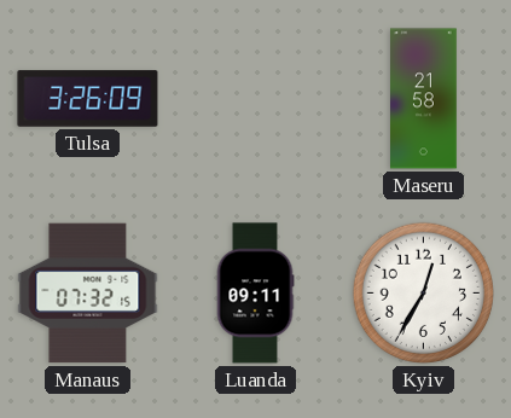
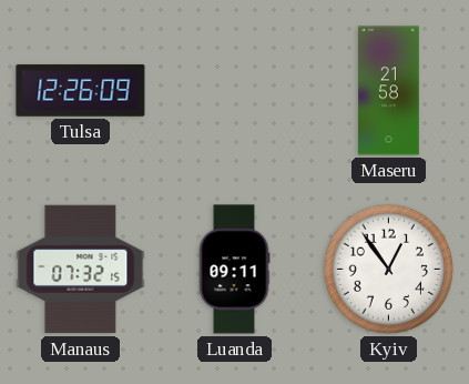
Tulsa: 3:26 -> 12:26 (81, 91)
Kyiv: 12:35 -> 12:54 (388, 269)
